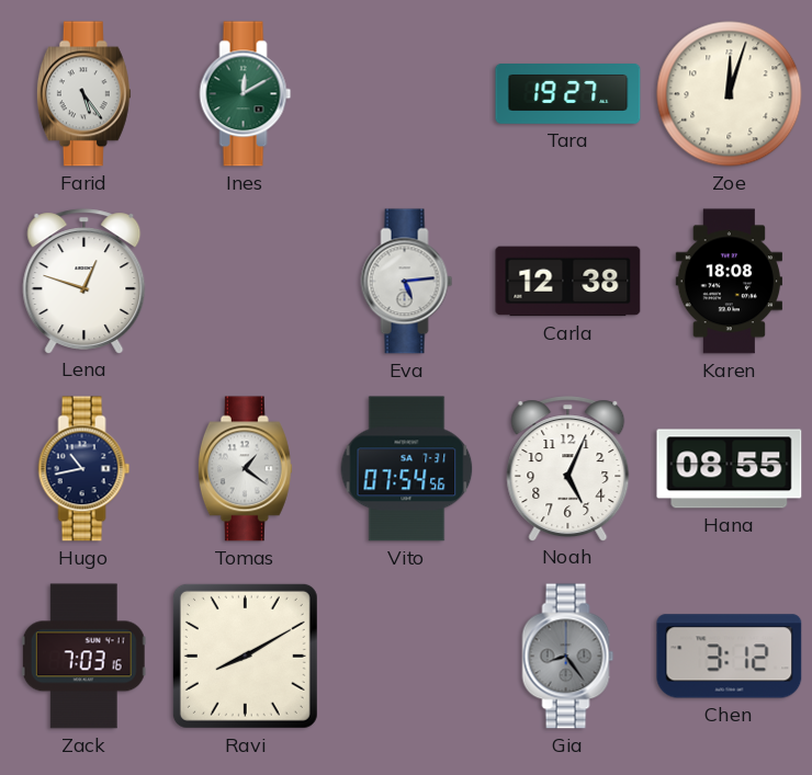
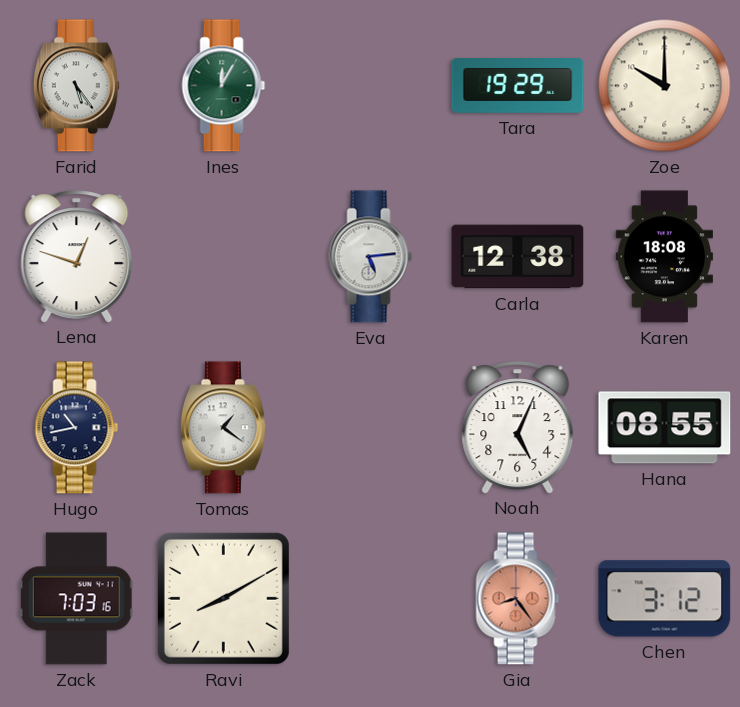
Ines: 12:10 -> 12:05 (224, 86)
Tara: 19:27 -> 19:29 (518, 86)
Zoe: 12:03 -> 10:00 (665, 86)
Vito: 07:54 -> none (407, 469)
Gia dial: grey -> salmon (518, 599)
